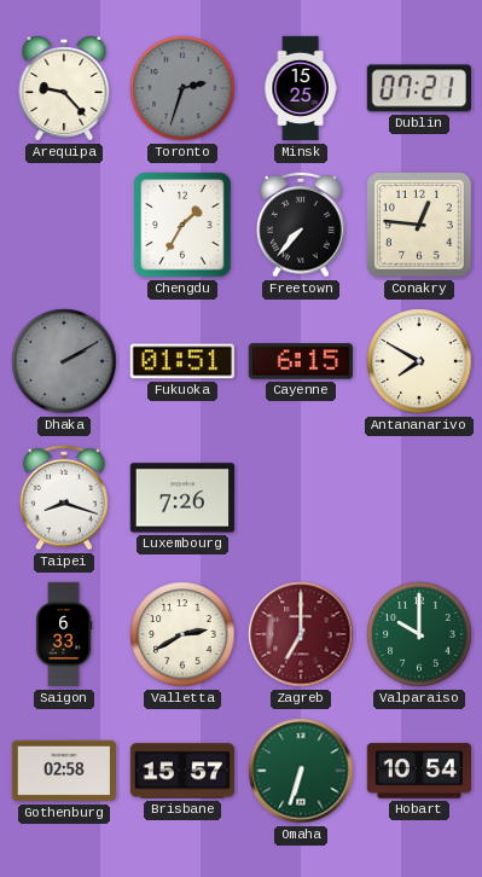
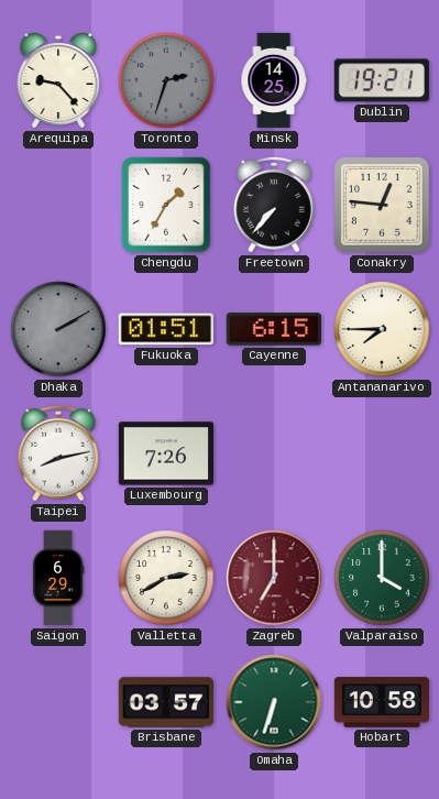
Minsk: 15:25 -> 14:25 (274, 80)
Dublin: 07:21 -> 19:21 (382, 80)
Antananarivo: 7:50 -> 7:45 (382, 329)
Taipei: 8:18 -> 8:13 (58, 453)
Saigon: 6:33 -> 6:29 (58, 578)
Valparaiso: 10:00 -> 4:00 (382, 578)
Gothenburg: 02:58 -> none (63, 771)
Brisbane: 15:57 -> 03:57 (166, 702)
Hobart: 10:54 -> 10:58 (381, 702)
